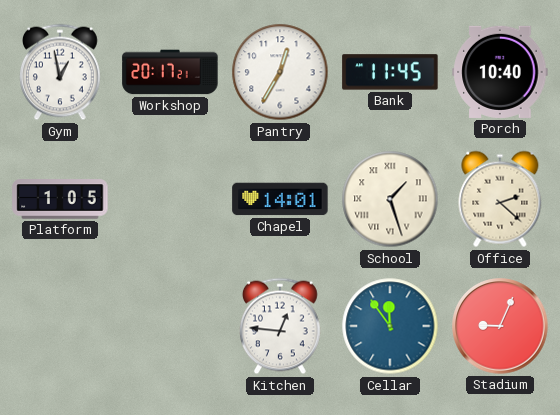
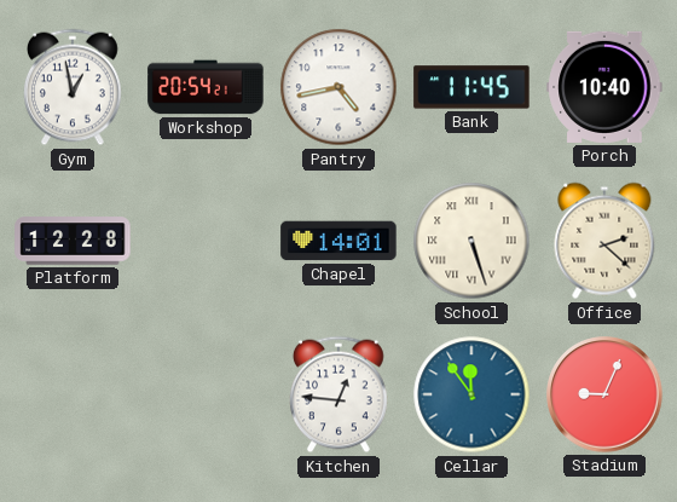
Workshop: 20:17 -> 20:54 (206, 87)
Pantry: 12:35 -> 4:43 (338, 87)
Platform: 1:05 -> 12:28 (73, 241)
School: 1:27 -> 5:27 (471, 241)
